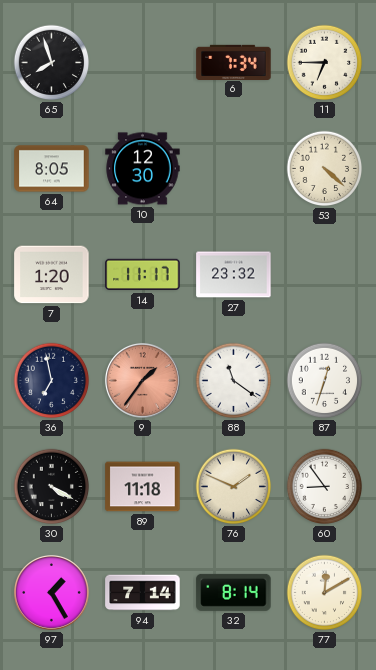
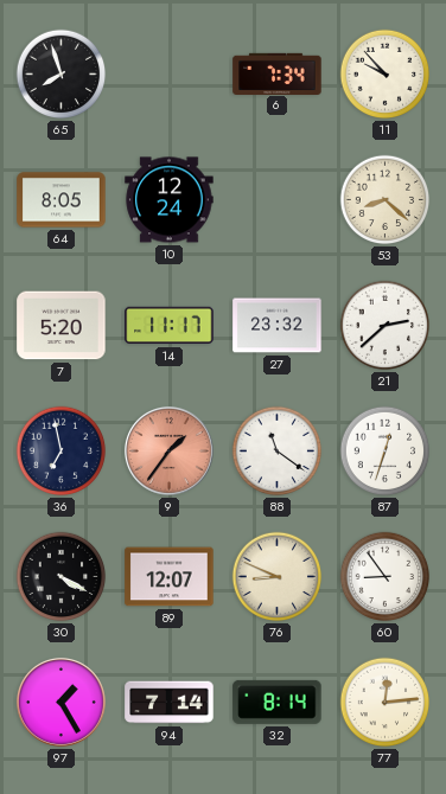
11: 6:45 -> 9:53 (386, 75)
10: 12:30 -> 12:24 (170, 200)
53: 4:22 -> 8:22 (386, 200)
7: 1:20 -> 5:20 (62, 326)
21: none -> 2:38 (386, 326)
89: 11:18 -> 12:07 (170, 577)
76: 1:49 -> 8:49 (278, 577)
77: 12:10 -> 12:14 (386, 703)
